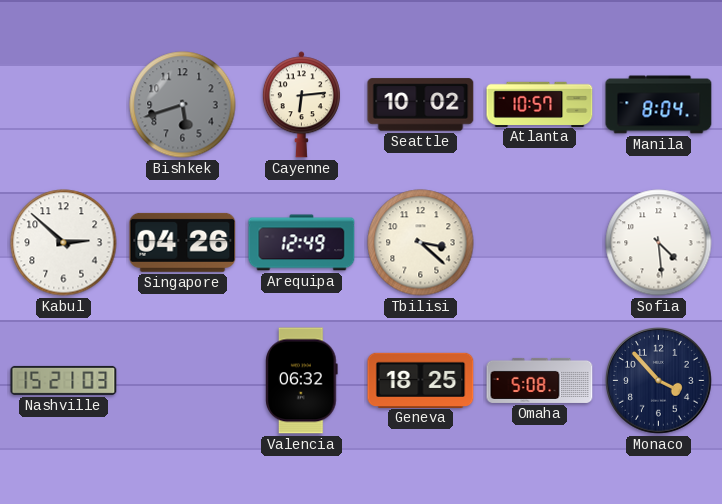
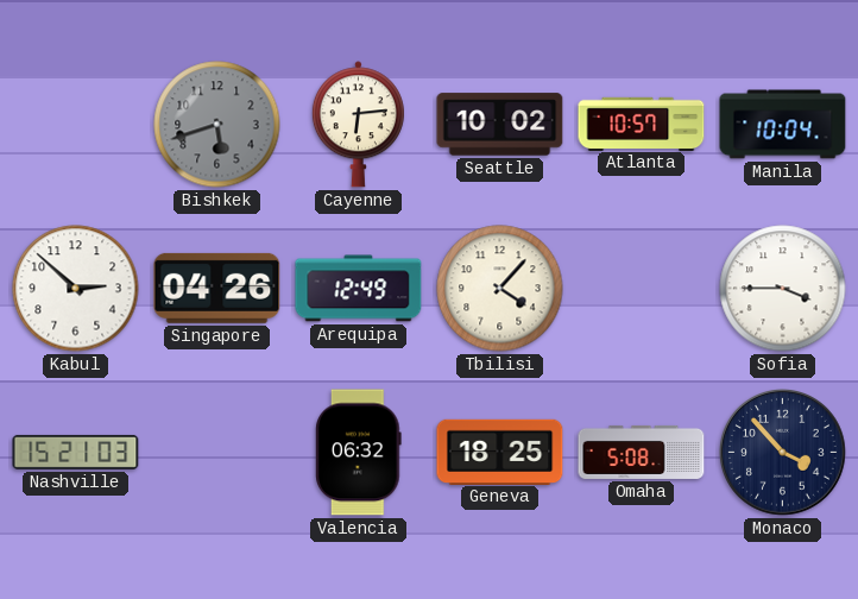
Manila: 8:04 -> 10:04 (783, 125)
Tbilisi: 3:22 -> 4:07 (500, 289)
Sofia: 4:29 -> 3:45 (783, 289)
